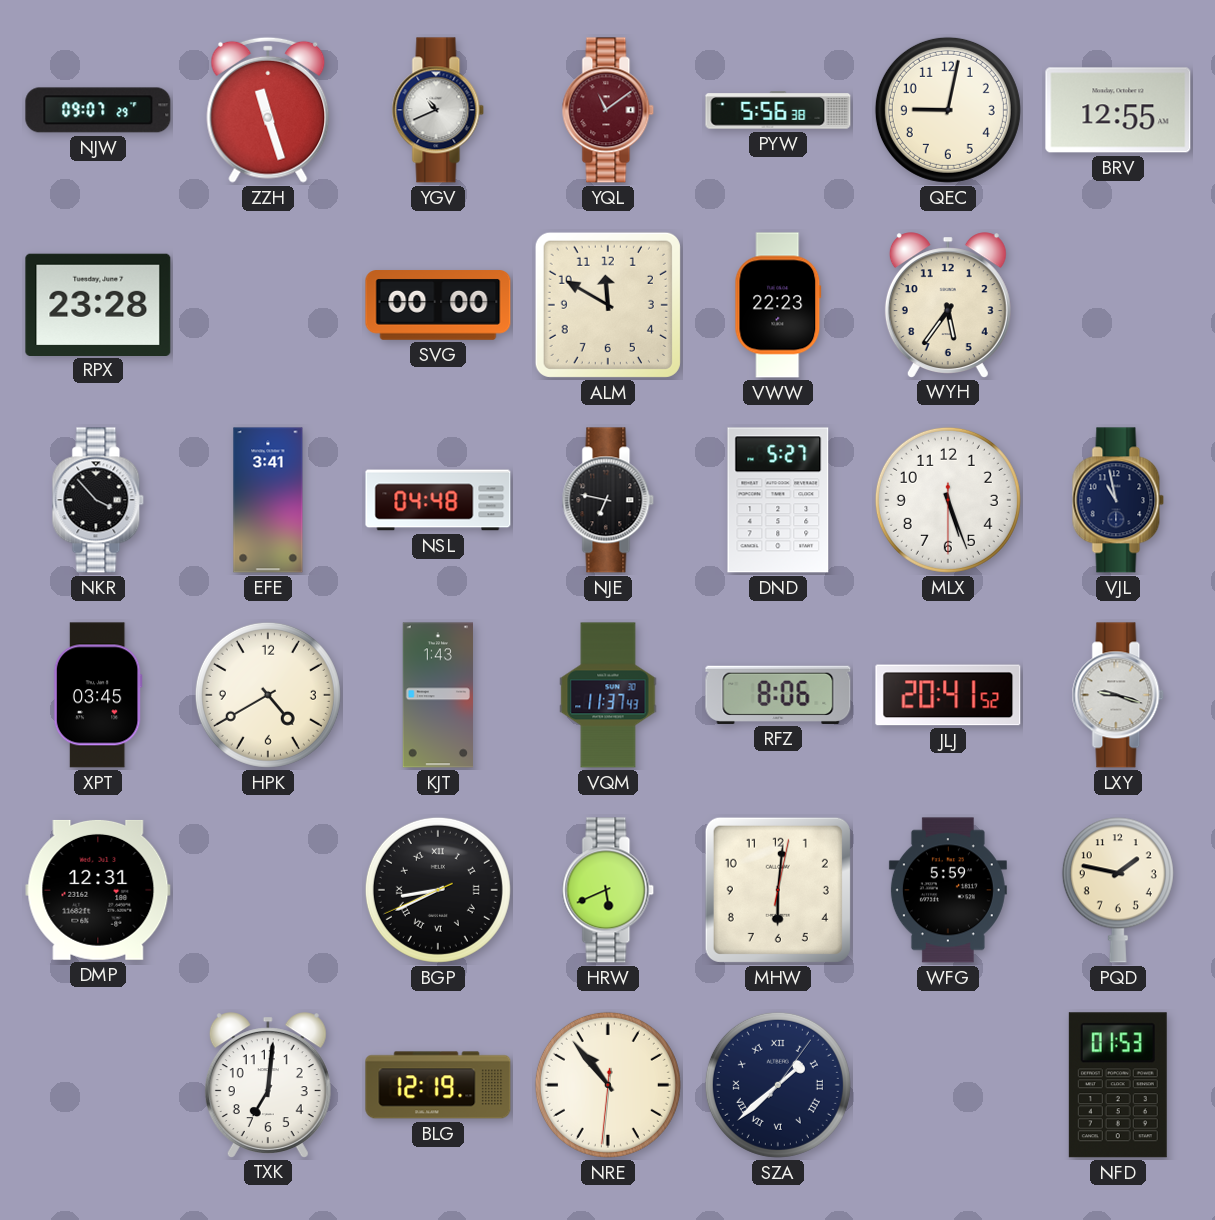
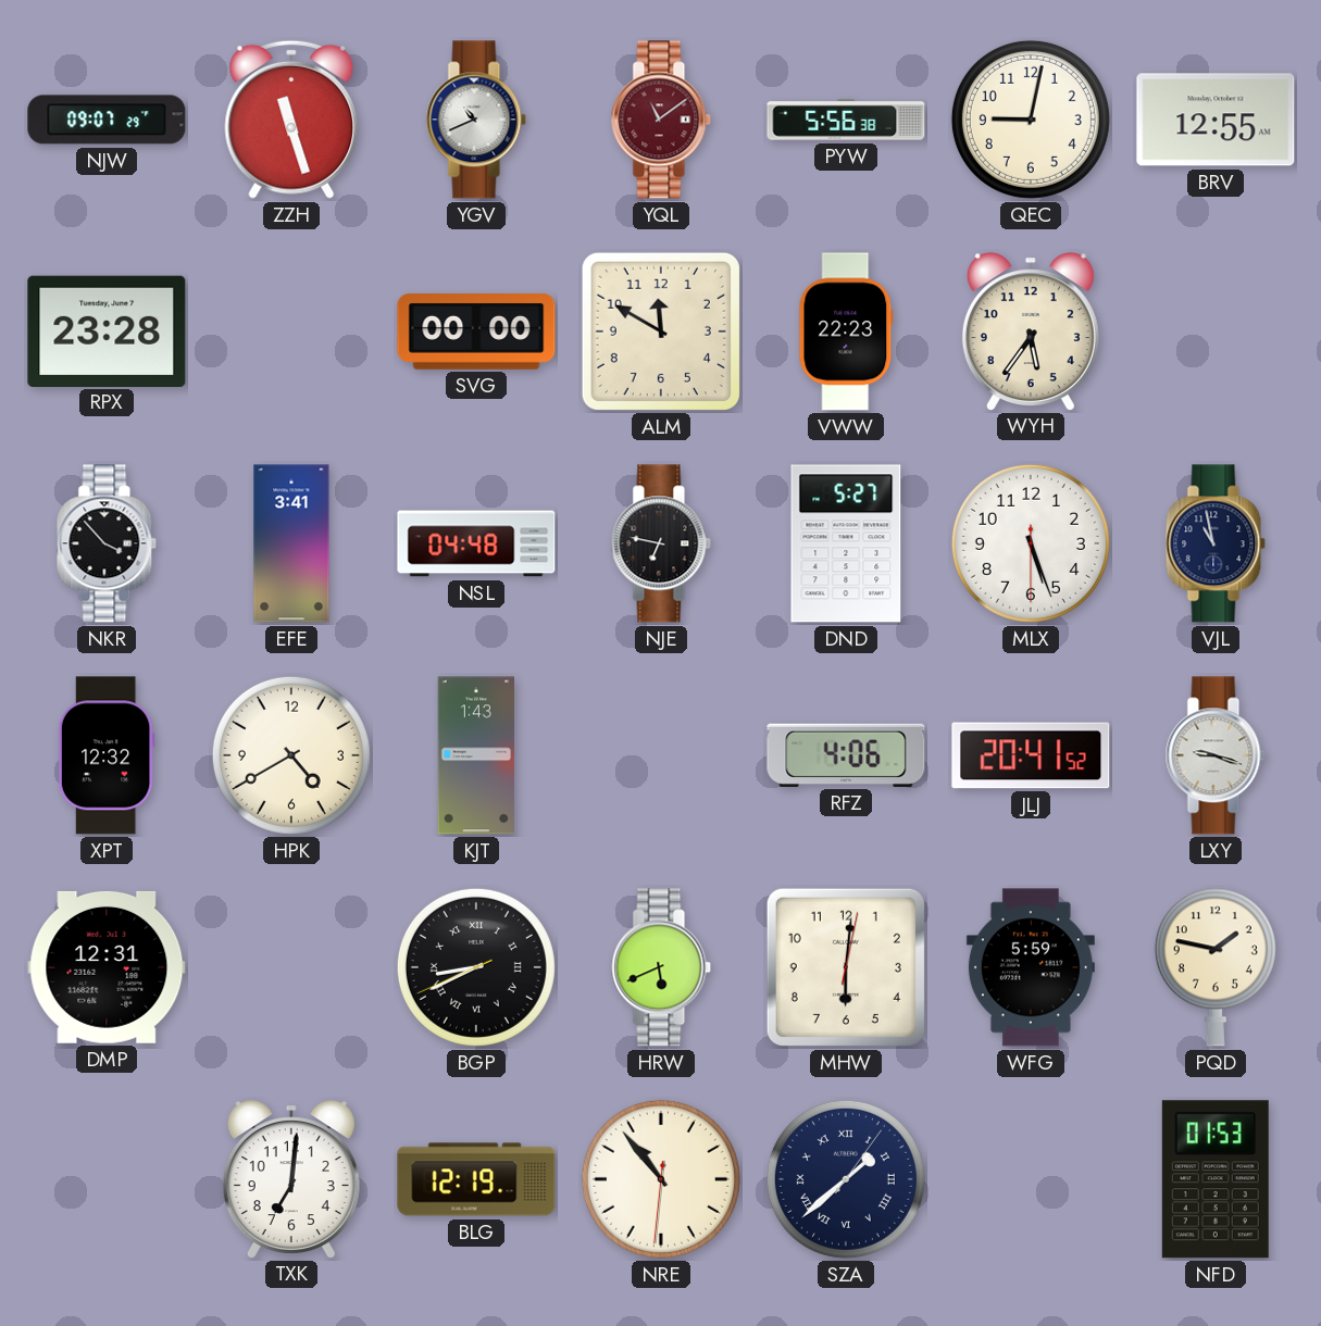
XPT: 03:45 -> 12:32 (107, 755)
VQM: 11:37 -> none (608, 695)
RFZ: 8:06 -> 4:06 (846, 755)
